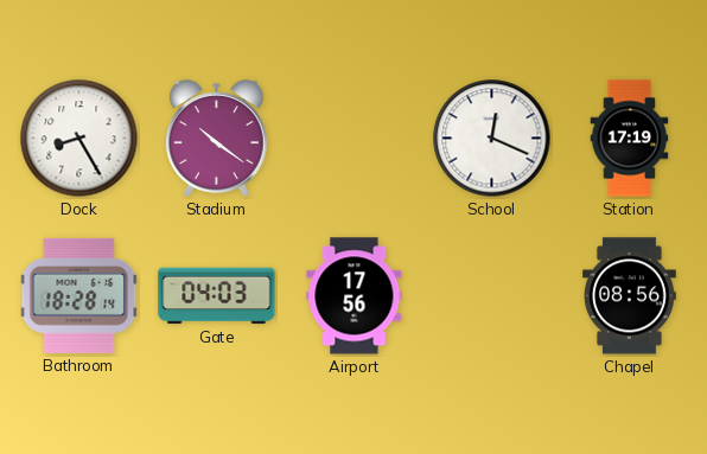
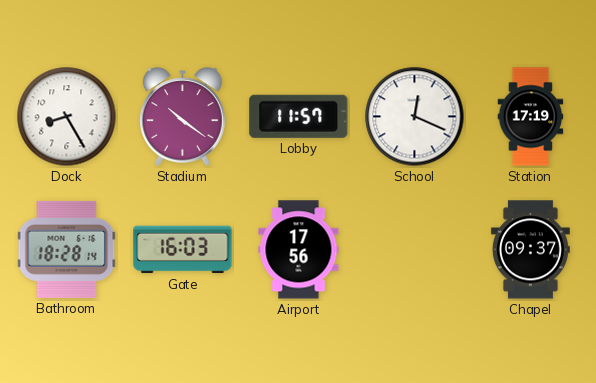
Lobby: none -> 11:57 (299, 116)
Gate: 04:03 -> 16:03 (183, 250)
Chapel: 08:56 -> 09:37 (530, 250)
